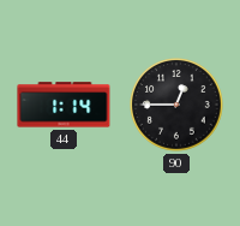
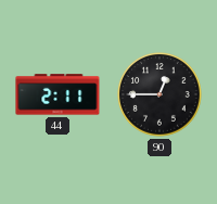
44: 1:14 -> 2:11 (58, 94)
